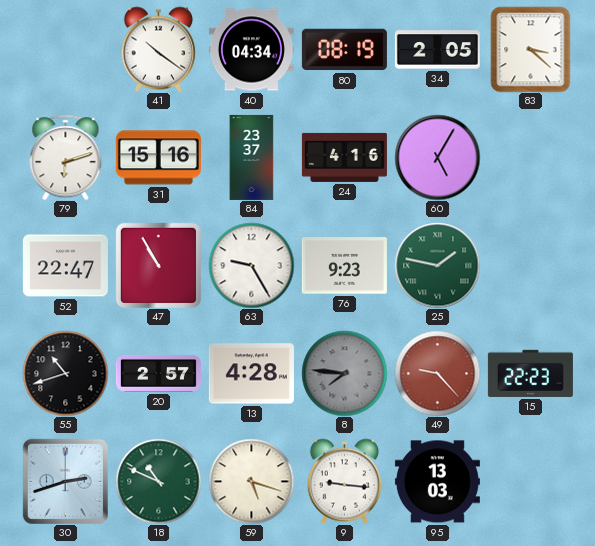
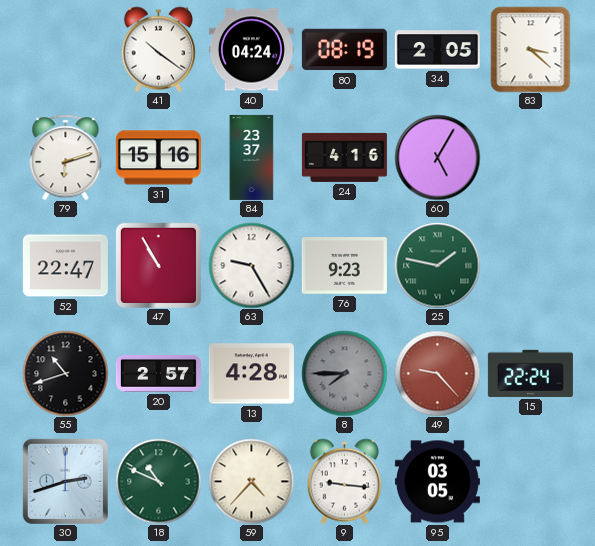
40: 04:34 -> 04:24 (251, 50)
8: 7:46 -> 7:45 (344, 373)
15: 22:23 -> 22:24 (530, 373)
59: 5:18 -> 4:37 (251, 481)
95: 13:03 -> 03:05 (437, 482)
